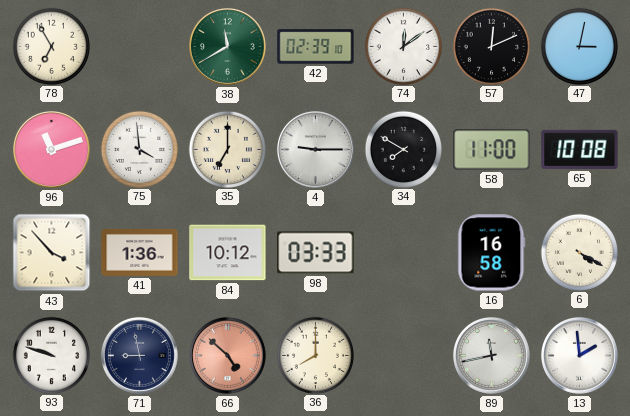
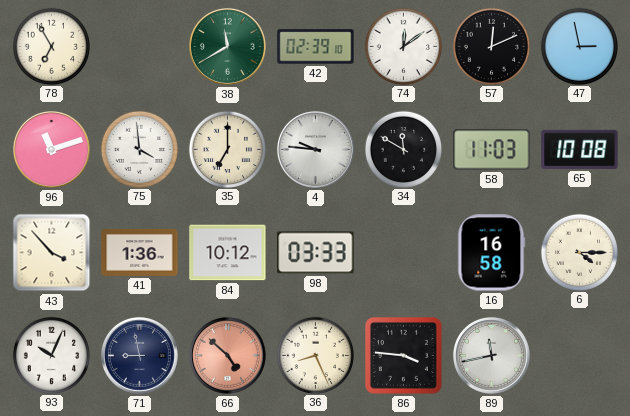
47: 3:02 -> 2:58 (579, 46)
4: 9:15 -> 9:46 (315, 149)
34: 7:50 -> 11:50 (403, 149)
58: 11:00 -> 11:03 (492, 150)
6: 4:20 -> 4:15 (579, 252)
93: 9:48 -> 10:04 (51, 355)
36: 8:00 -> 8:26 (315, 355)
86: none -> 3:46 (403, 355)
13: 1:59 -> none (579, 355)
